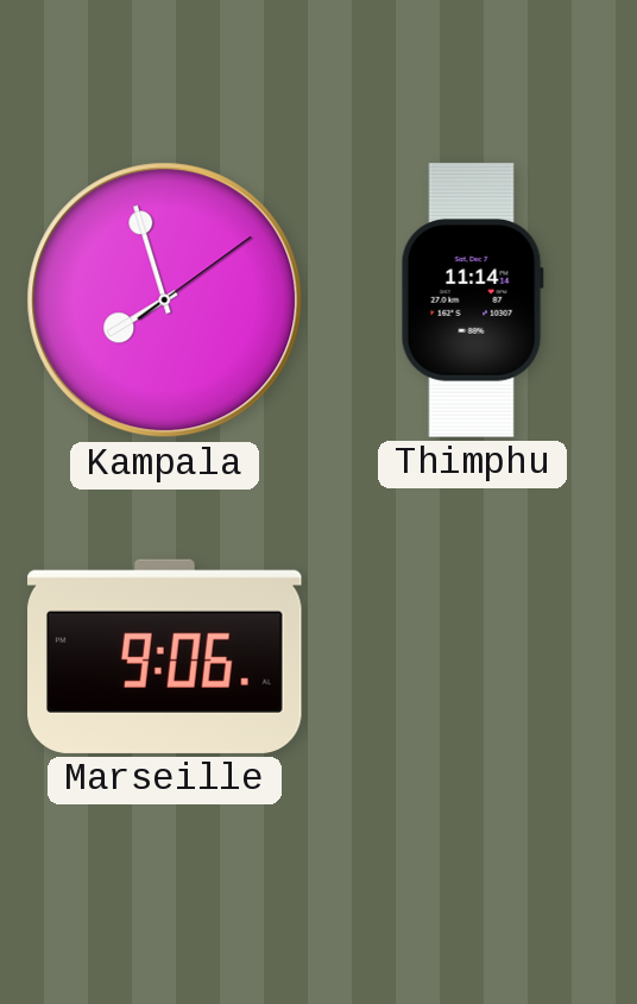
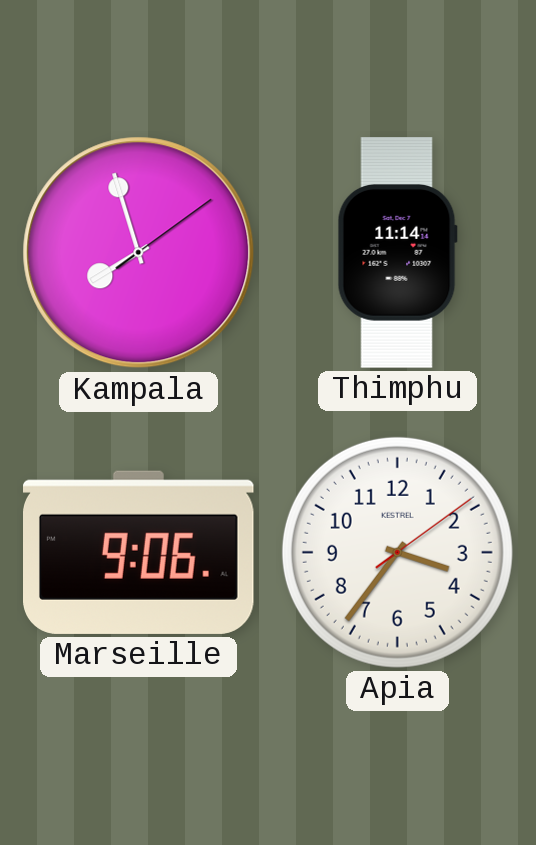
Apia: none -> 3:36 (397, 552)
